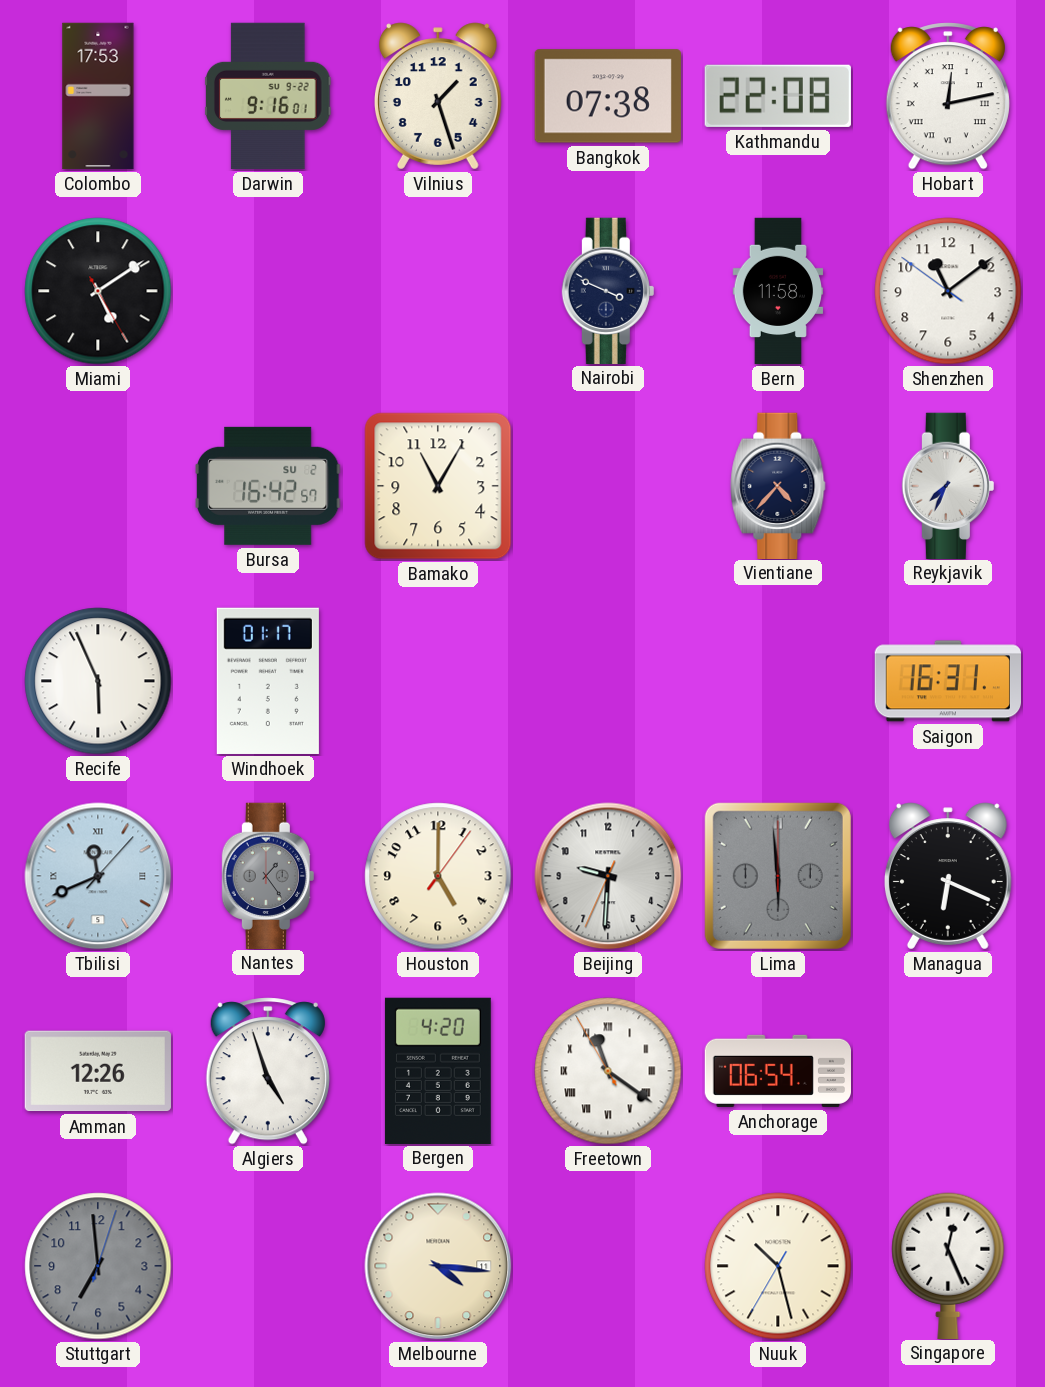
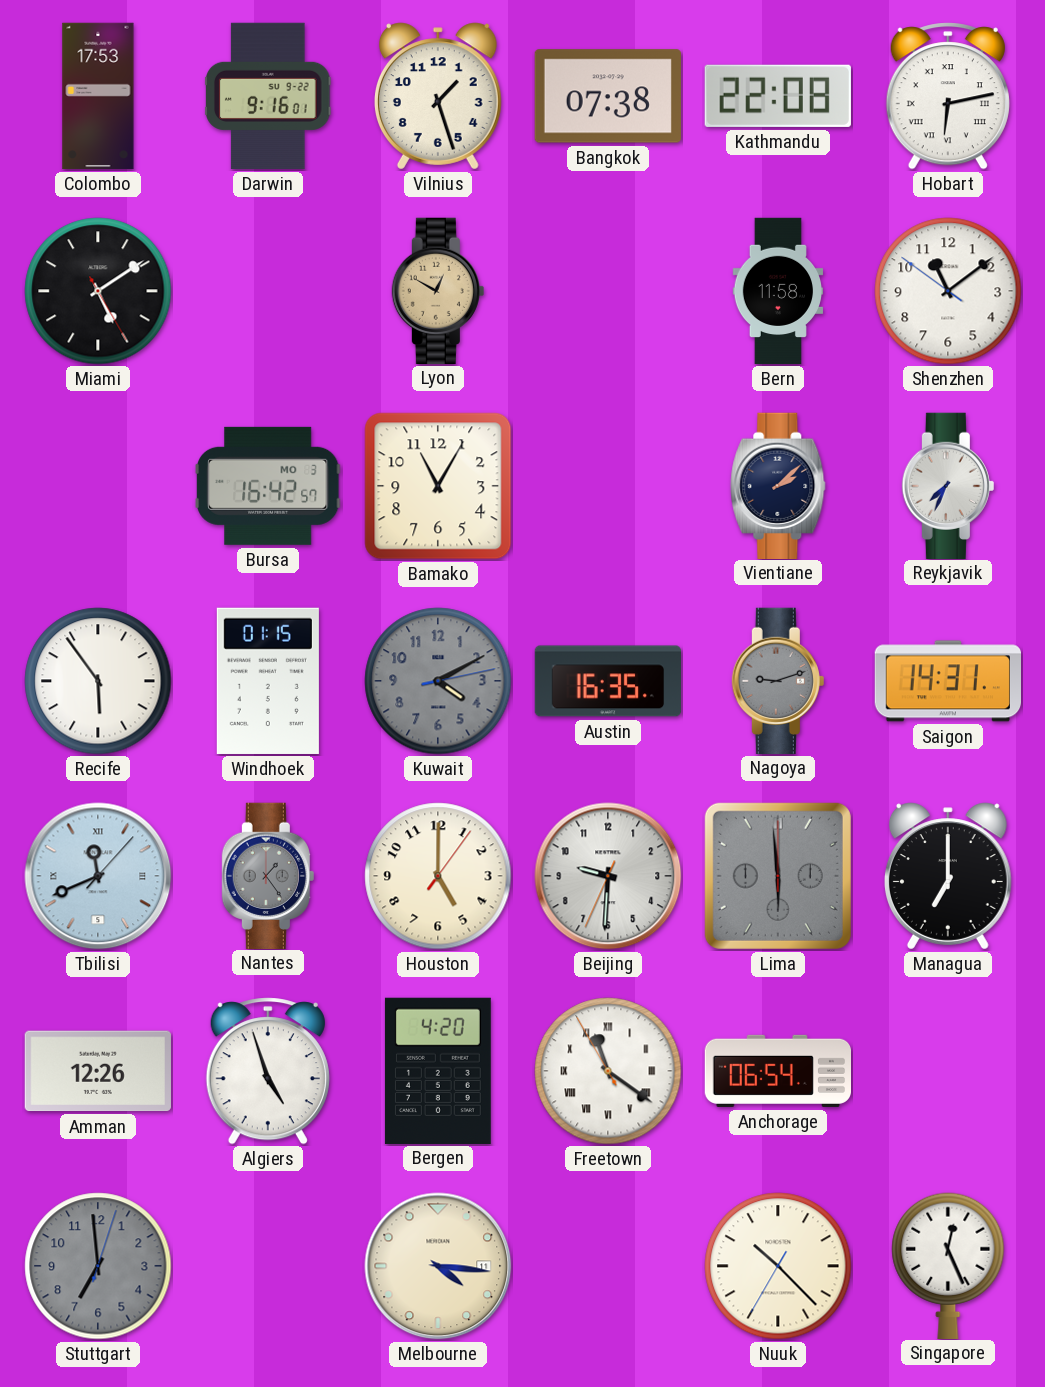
Hobart: 12:13 -> 6:13 (948, 96)
Lyon: none -> 12:50 (438, 290)
Nairobi: 3:49 -> none (608, 290)
Bursa date: SU 2 -> MO 3 (268, 486)
Vientiane: 4:37 -> 2:08 (778, 485)
Recife: 5:56 -> 5:54 (98, 681)
Windhoek: 01:17 -> 01:15 (268, 681)
Kuwait: none -> 4:10 (438, 681)
Austin: none -> 16:35 (608, 681)
Nagoya: none -> 9:12 (778, 680)
Saigon: 16:31 -> 14:31 (947, 681)
Managua: 6:19 -> 7:00 (948, 876)
Nuuk: 10:27 -> 10:22 (778, 1266)
